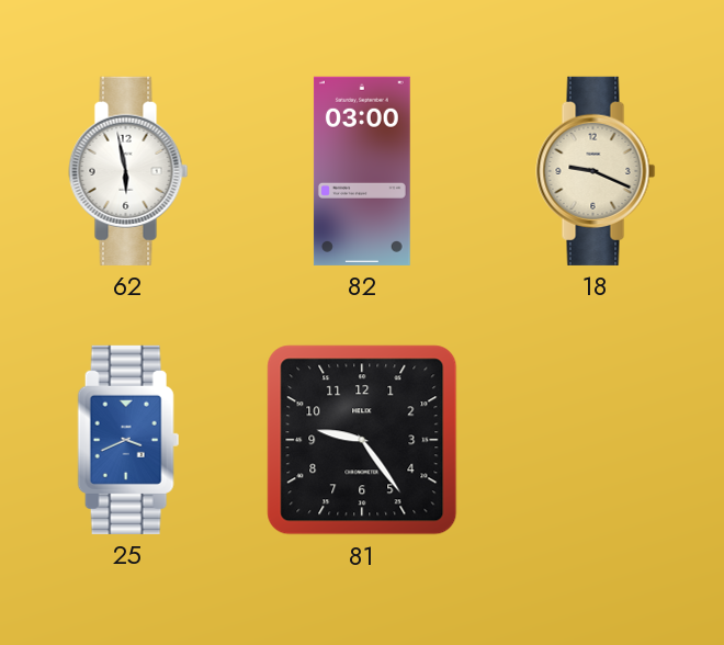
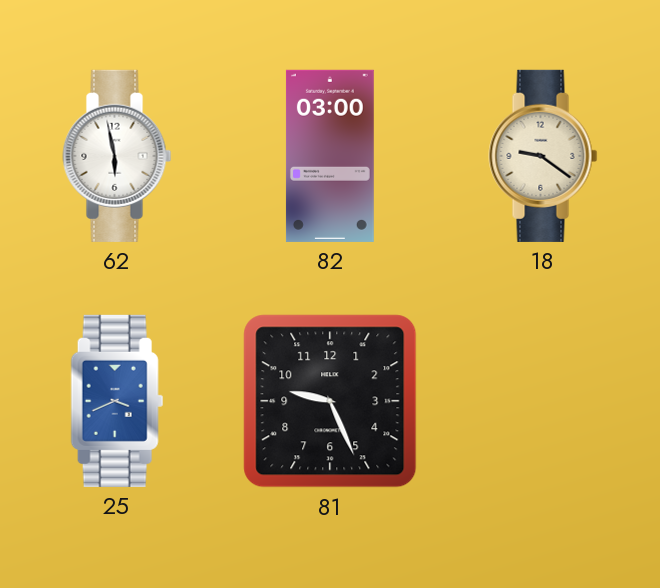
18: 9:19 -> 9:21 (543, 156)
81: 9:24 -> 9:26 (330, 401)
